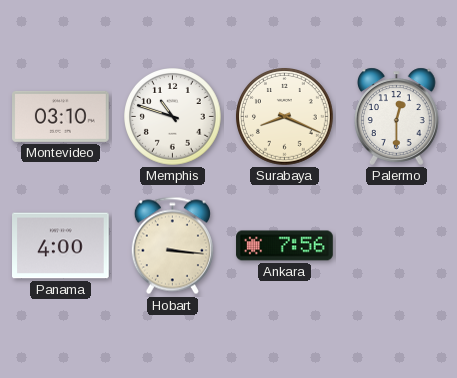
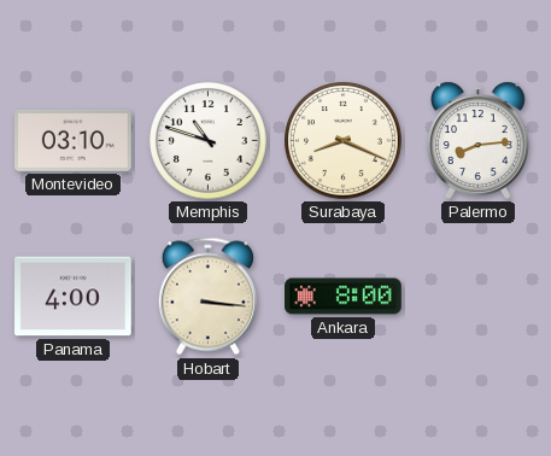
Palermo: 12:30 -> 8:14 (479, 140)
Ankara: 7:56 -> 8:00 (344, 297)
